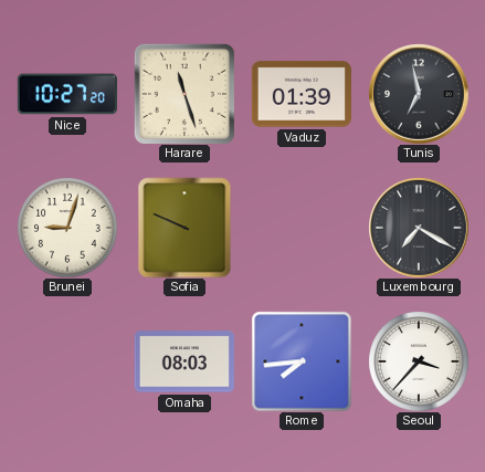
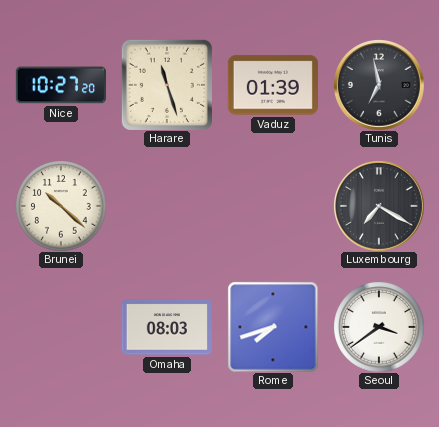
Brunei: 9:03 -> 10:22 (61, 206)
Sofia: 9:49 -> none (184, 228)
Rome: 7:44 -> 7:42 (273, 327)
Seoul: 3:37 -> 3:39 (379, 327)
